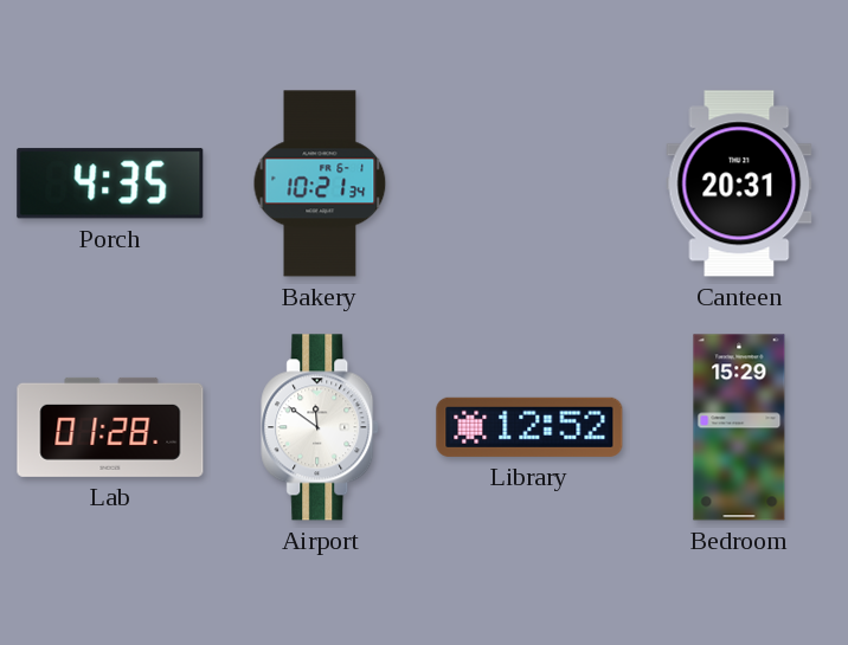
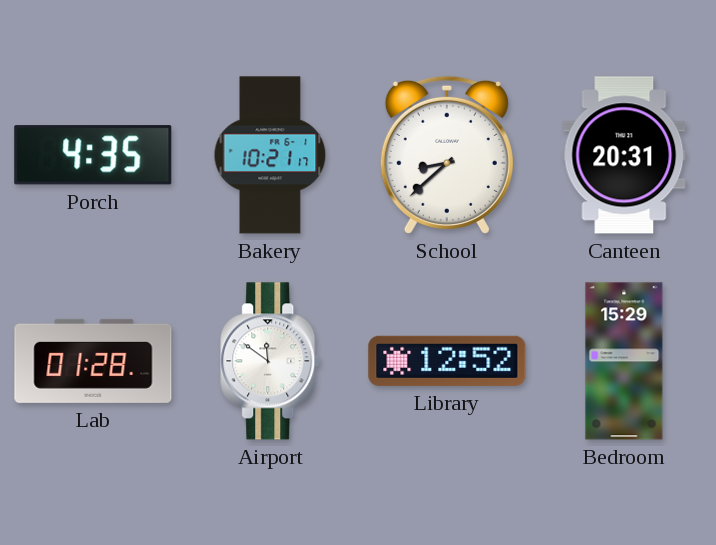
Bakery: 10:21:34 -> 10:21:17 (270, 155)
School: none -> 8:38 (447, 155)
